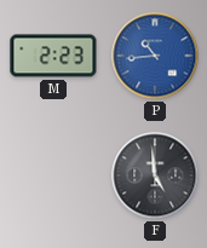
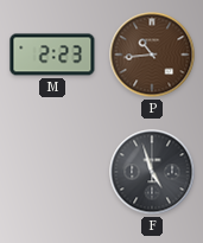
P dial: blue -> brown (152, 55)
F: 4:59 -> 4:57 (152, 172)
